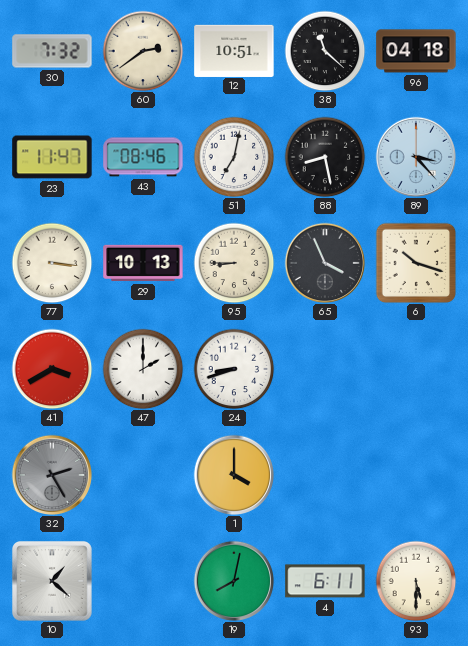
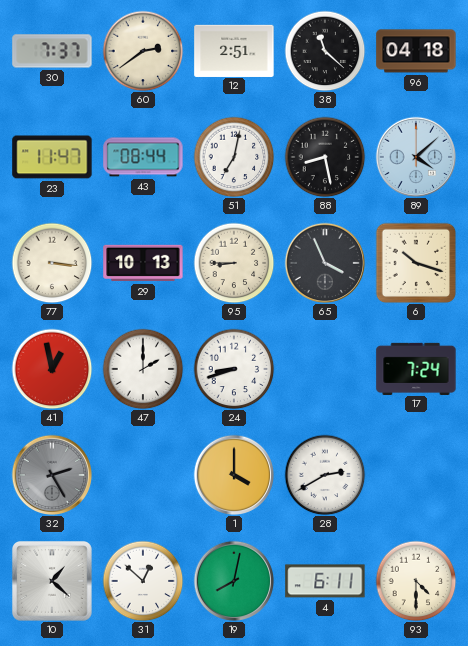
30: 7:32 -> 7:37 (52, 51)
12: 10:51 -> 2:51 (234, 50)
43: 08:46 -> 08:44 (143, 157)
89: 3:23 -> 4:08 (416, 157)
41: 3:40 -> 12:58 (52, 369)
17: none -> 7:24 (416, 368)
28: none -> 2:40 (325, 475)
31: none -> 12:52 (143, 581)
93: 5:30 -> 4:30 (416, 581)
